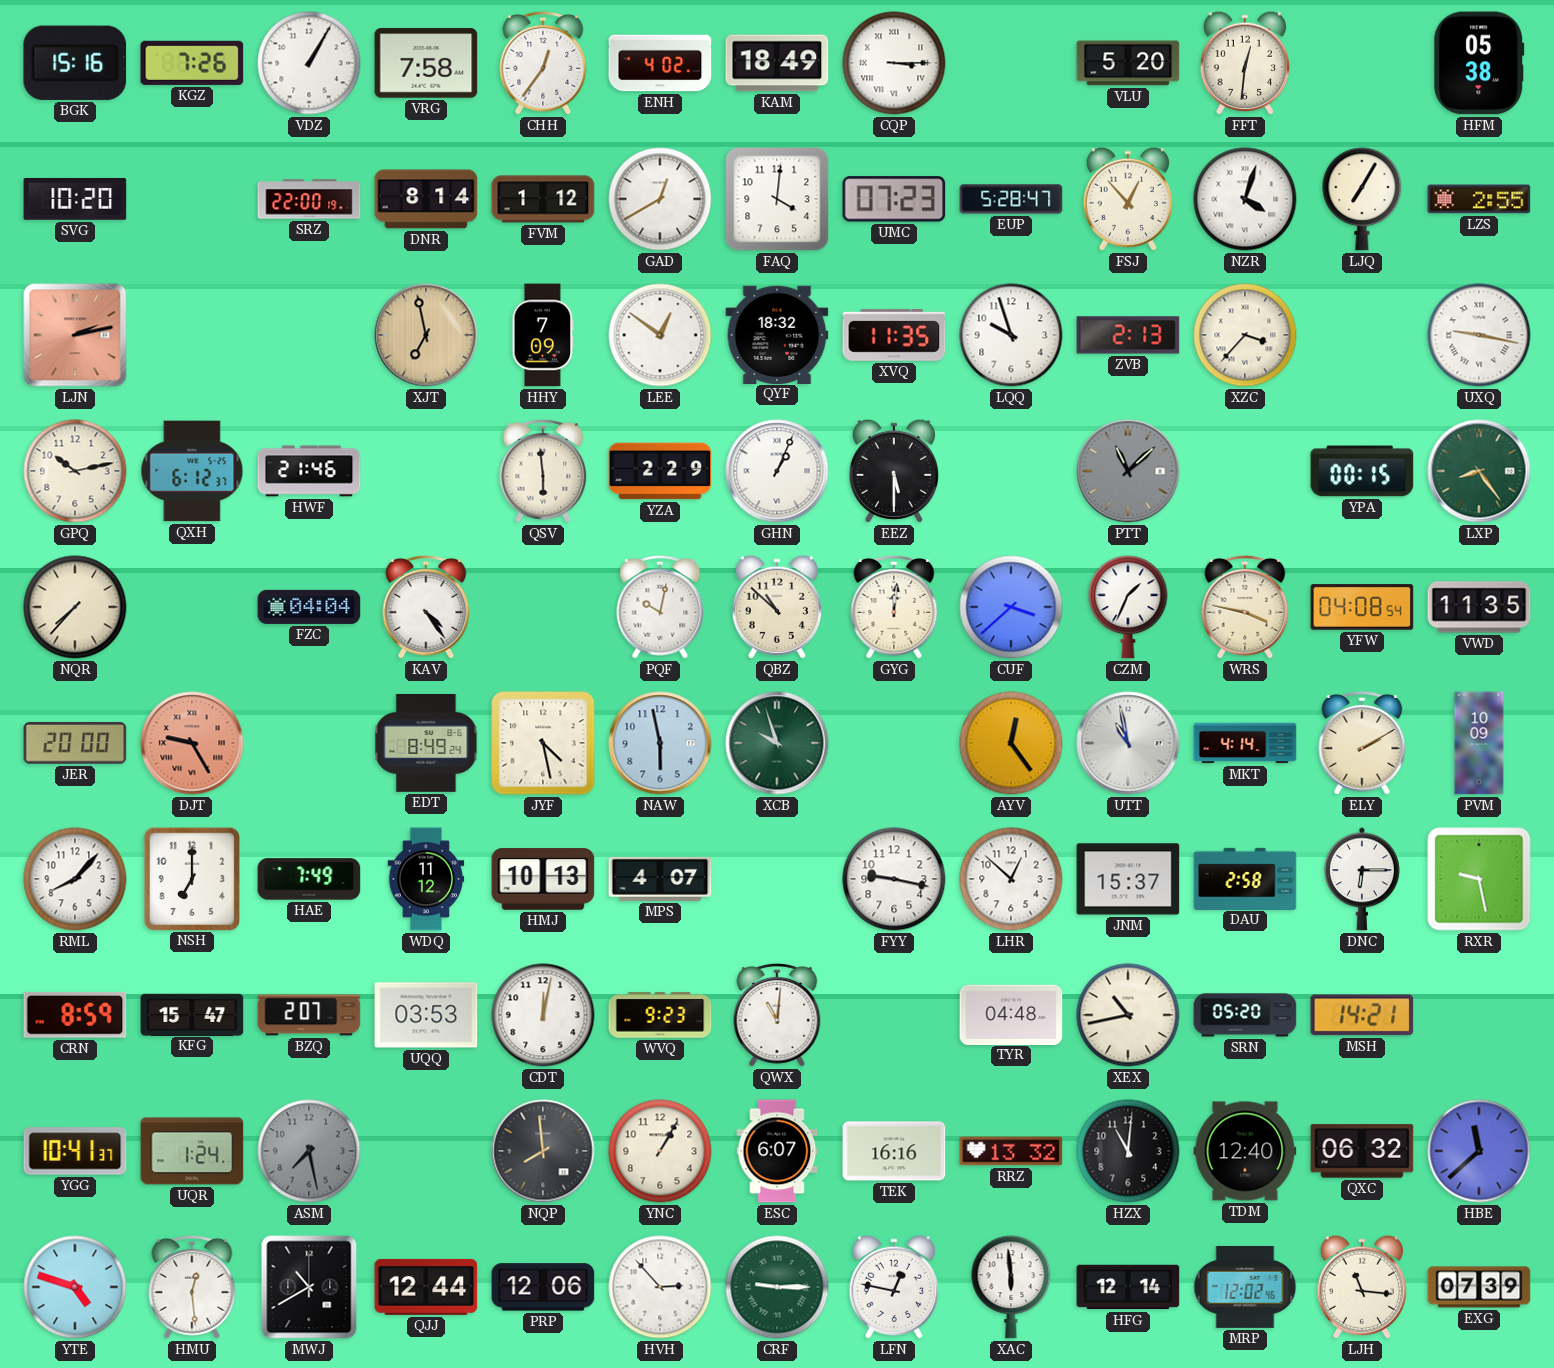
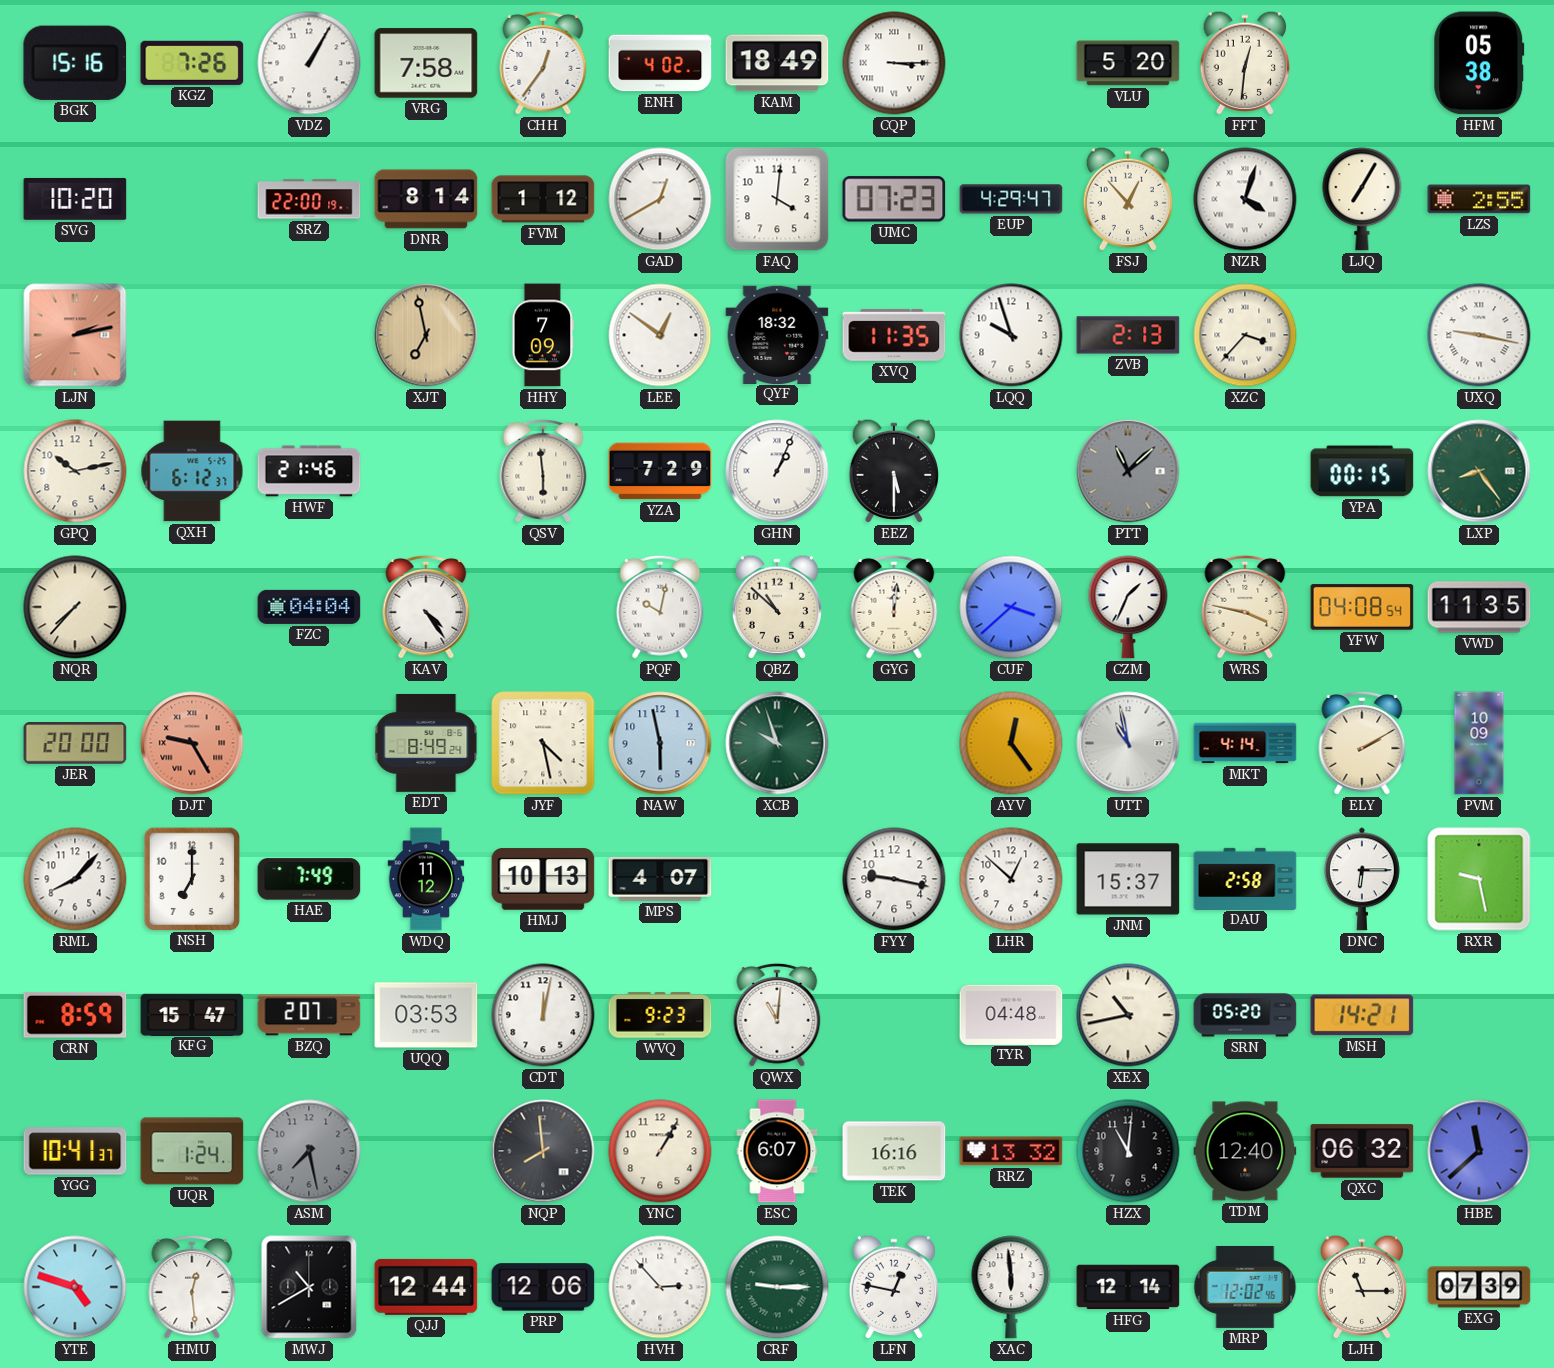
EUP: 5:28 -> 4:29 (1011, 199)
YZA: 2:29 -> 7:29 (660, 471)
LJH: 11:16 -> 11:15 (1361, 1287)
